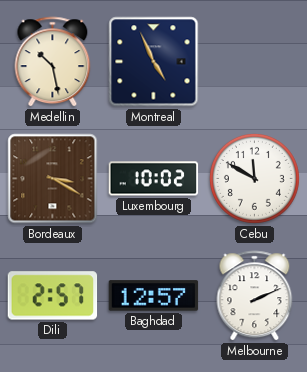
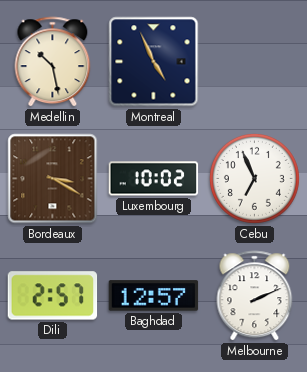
Cebu: 11:50 -> 6:56 (254, 178)
